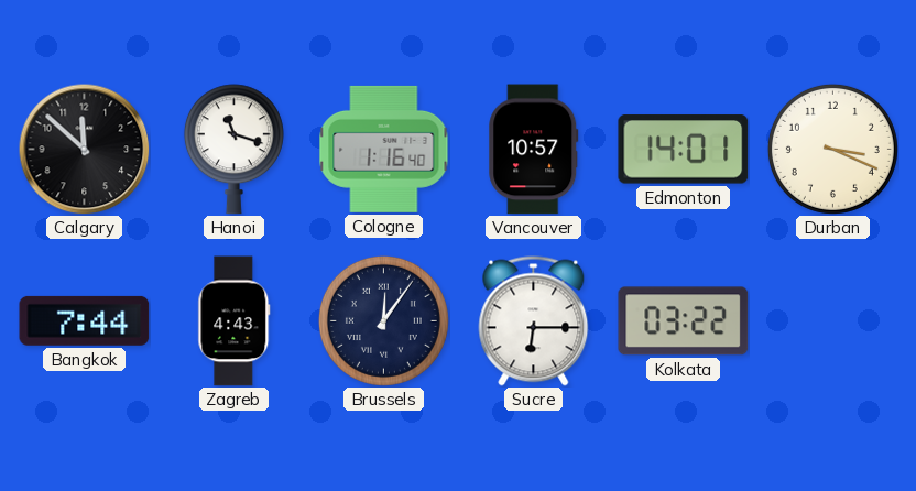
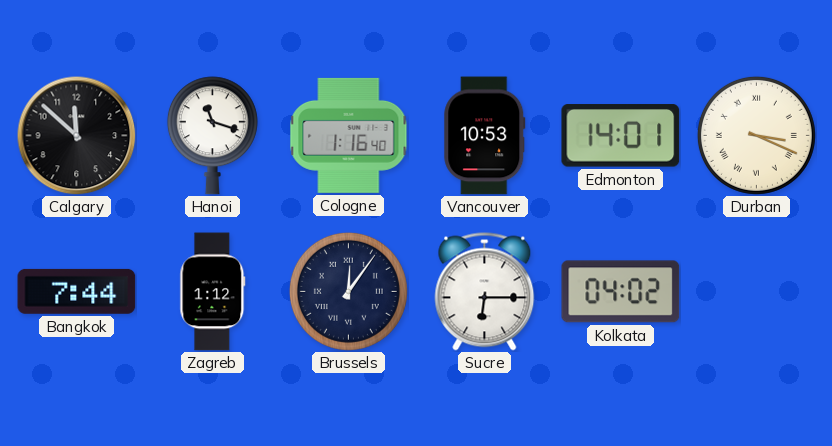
Vancouver: 10:57 -> 10:53 (485, 136)
Durban numerals: Arabic -> Roman (756, 135)
Zagreb: 4:43 -> 1:12 (213, 292)
Kolkata: 03:22 -> 04:02 (621, 292)
